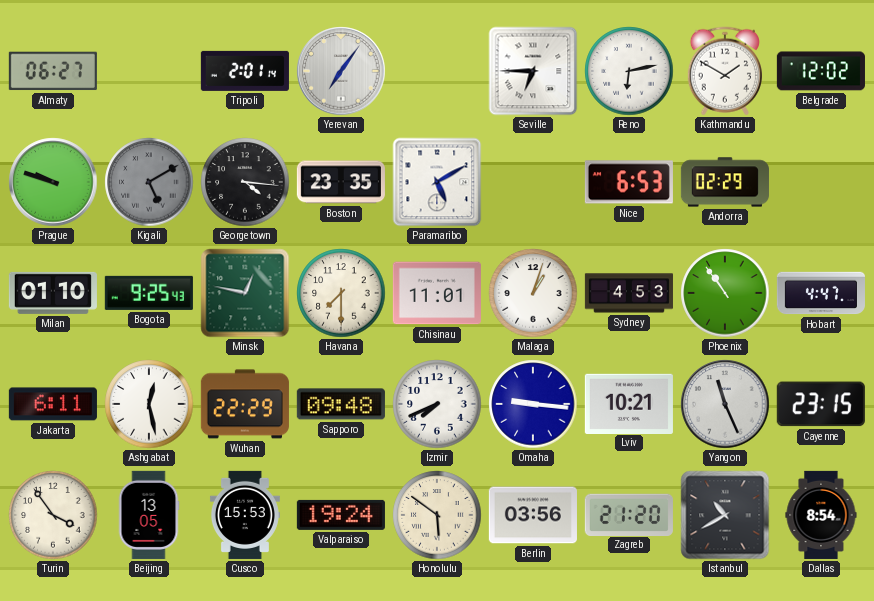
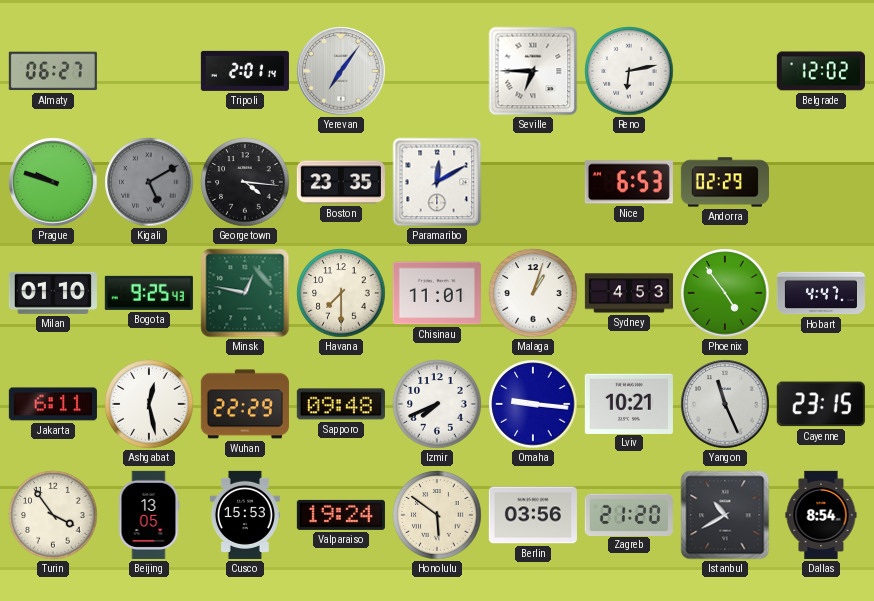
Kathmandu: 1:50 -> none (725, 71)
Paramaribo: 5:10 -> 12:10 (437, 182)
Phoenix: 10:54 -> 4:54 (725, 293)
